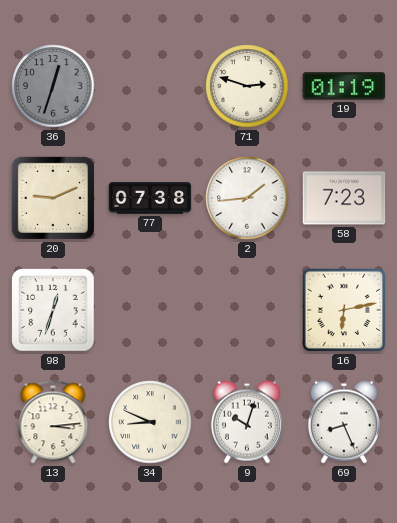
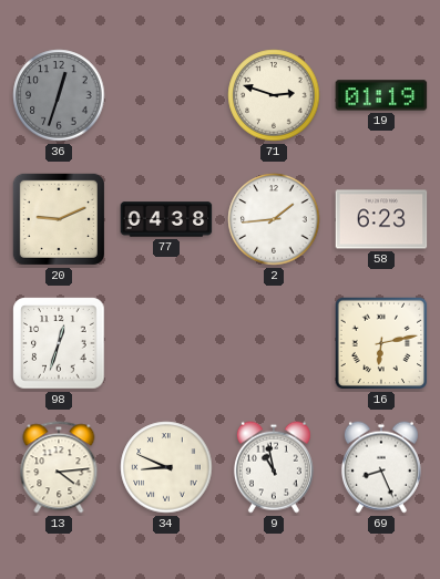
77: 07:38 -> 04:38 (166, 219)
58: 7:23 -> 6:23 (381, 219)
13: 3:14 -> 4:14 (59, 467)
9: 10:03 -> 10:58 (274, 467)
